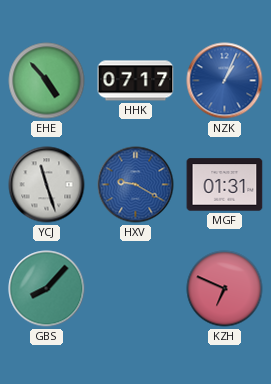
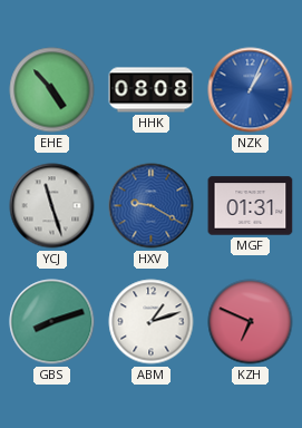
HHK: 07:17 -> 08:08 (152, 90)
GBS: 8:07 -> 8:12 (52, 322)
ABM: none -> 1:12 (152, 322)
